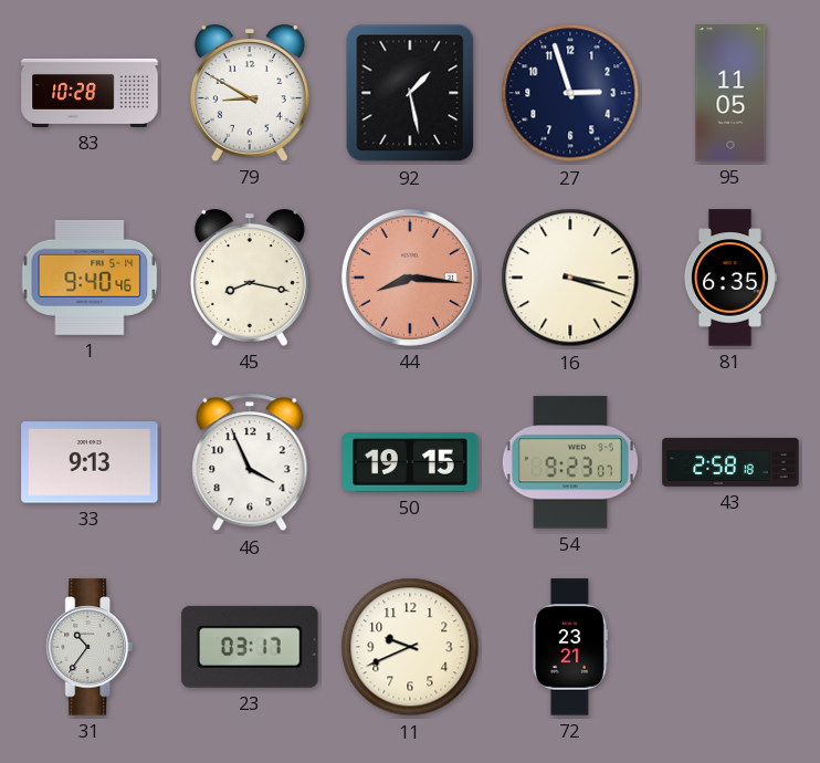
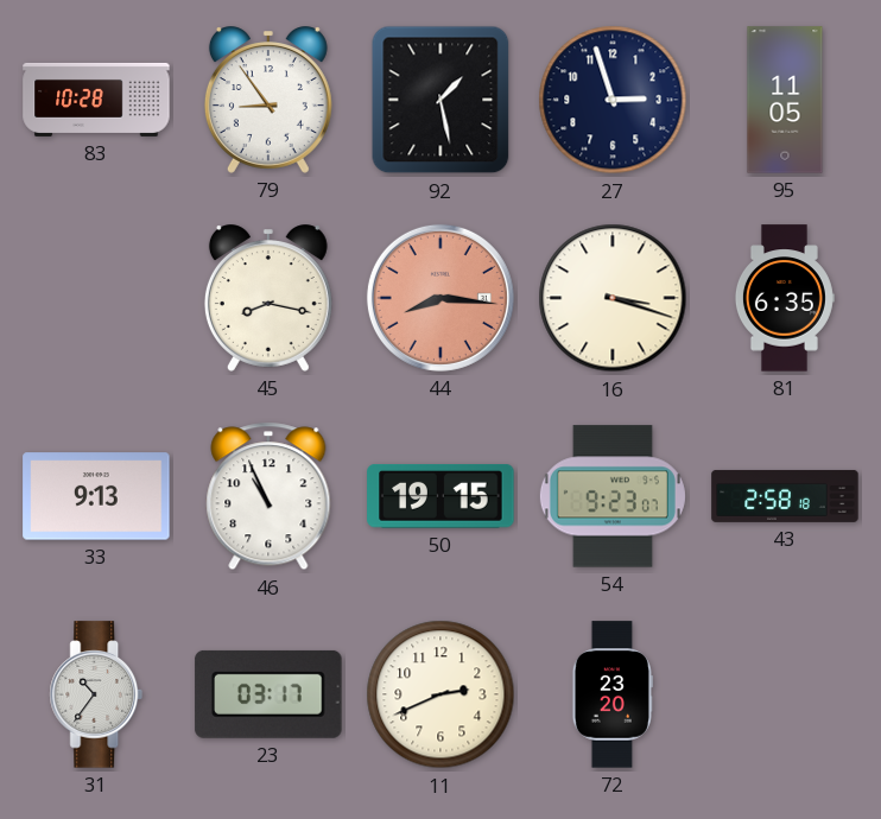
79: 8:50 -> 8:54 (268, 100)
1: 9:40 -> none (90, 278)
46: 3:56 -> 10:56 (268, 496)
11: 9:41 -> 2:41 (441, 694)
72: 23:21 -> 23:20 (613, 694)
